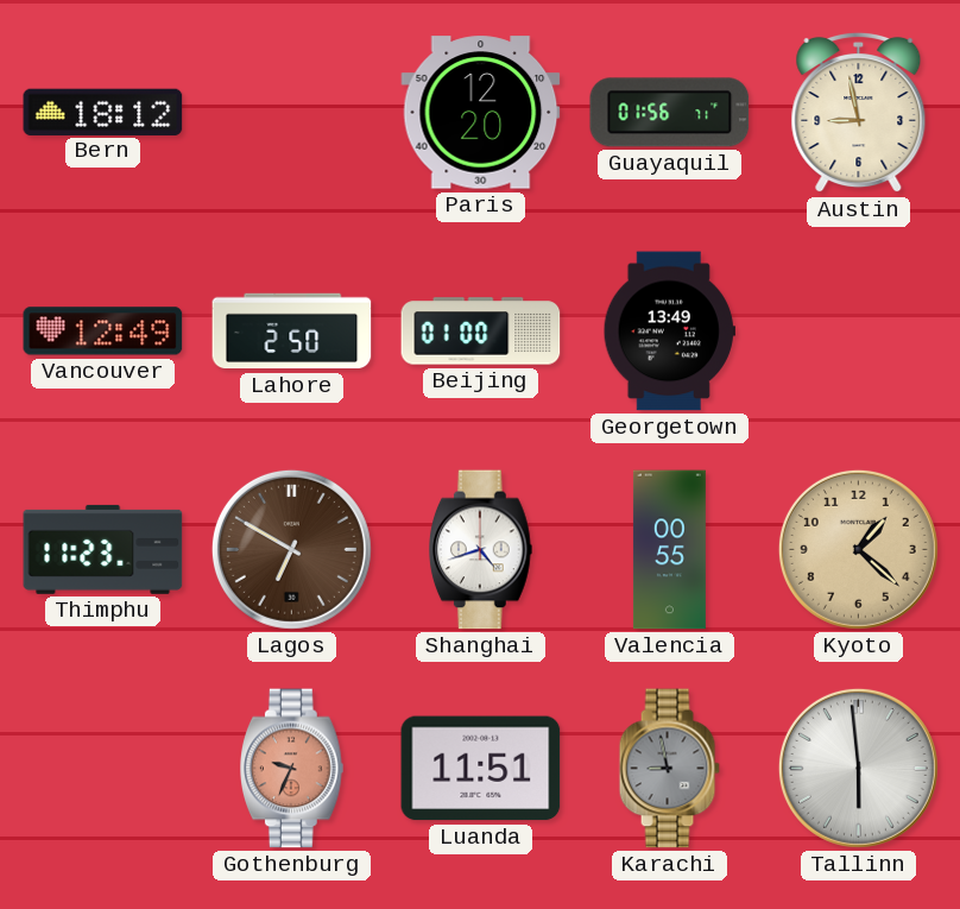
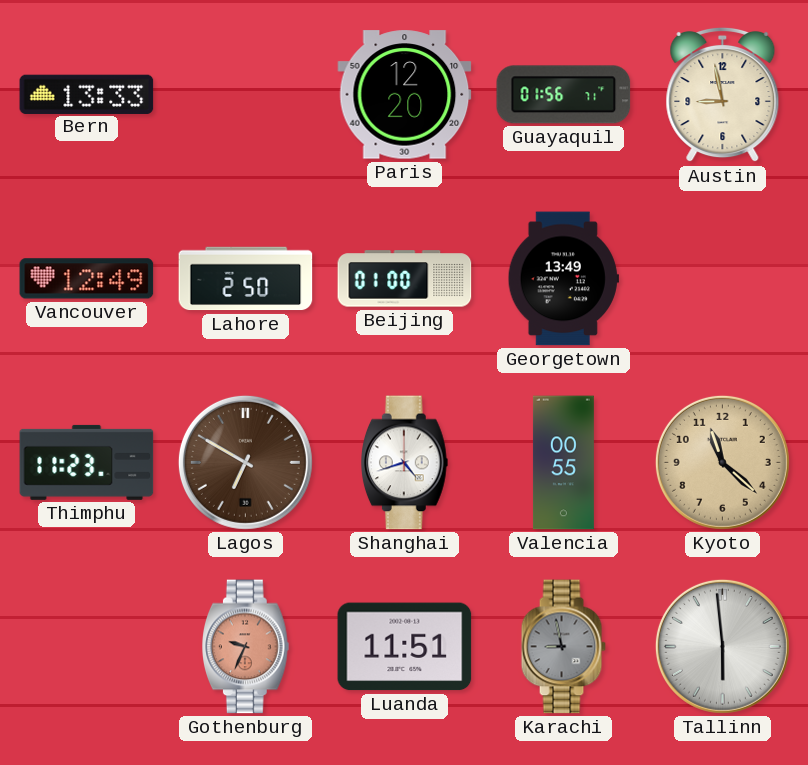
Bern: 18:12 -> 13:33 (87, 94)
Kyoto: 1:22 -> 11:22 (722, 462)
